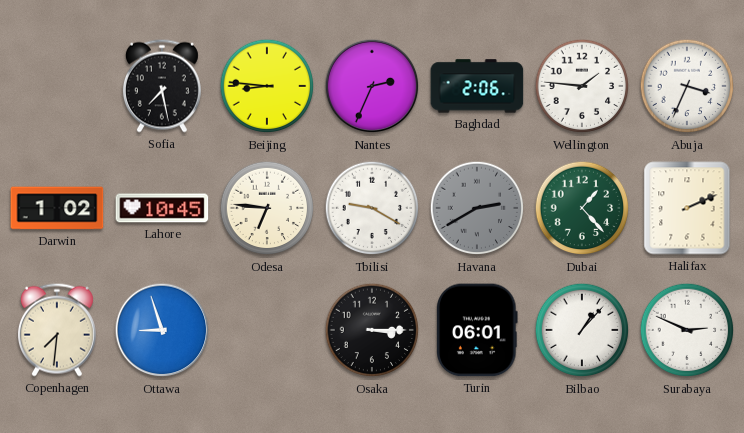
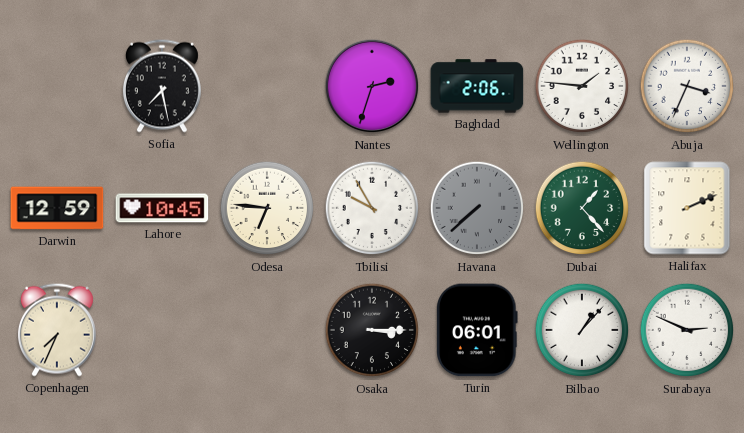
Beijing: 8:46 -> none (267, 86)
Nantes: 2:34 -> 2:33 (372, 86)
Darwin: 1:02 -> 12:59 (57, 208)
Tbilisi: 9:20 -> 9:55 (372, 208)
Havana: 2:40 -> 7:38 (477, 208)
Copenhagen: 7:31 -> 7:34 (57, 330)
Ottawa: 8:57 -> none (162, 330)
